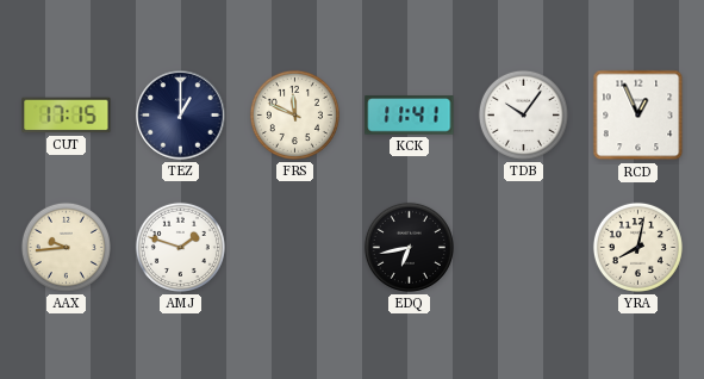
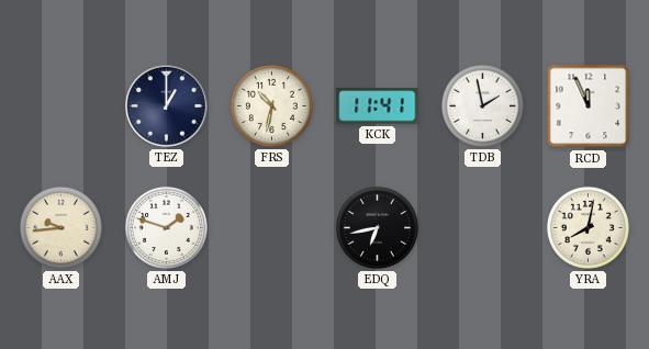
CUT: 17:15 -> none (67, 116)
FRS: 11:49 -> 10:32 (271, 105)
TDB: 10:06 -> 1:58 (482, 105)
RCD: 12:56 -> 11:56 (589, 106)
